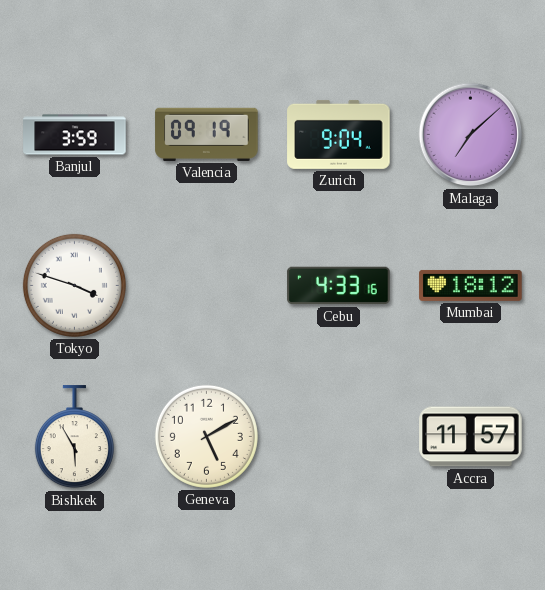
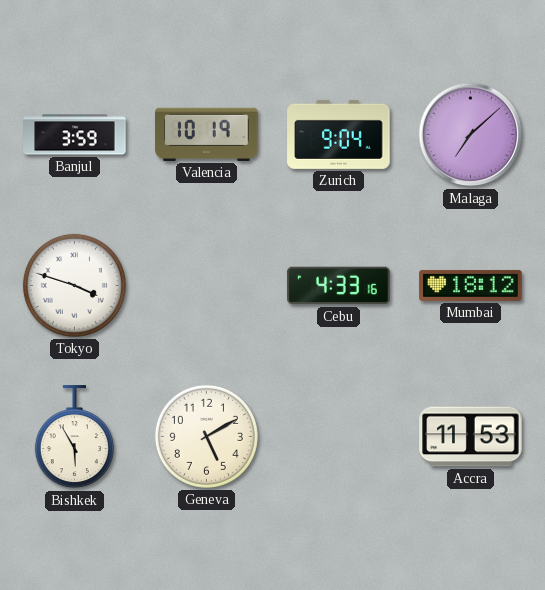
Valencia: 09:19 -> 10:19 (207, 134)
Accra: 11:57 -> 11:53 (471, 437)
